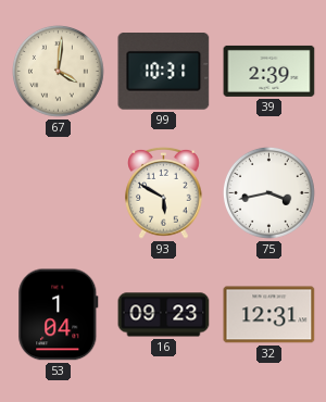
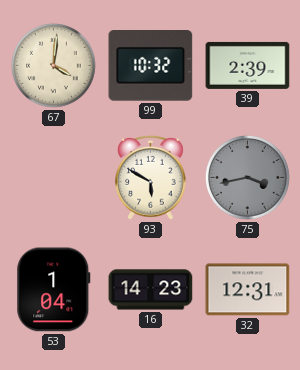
99: 10:31 -> 10:32 (151, 66)
75 dial: white -> grey (247, 177)
16: 09:23 -> 14:23 (151, 290)
